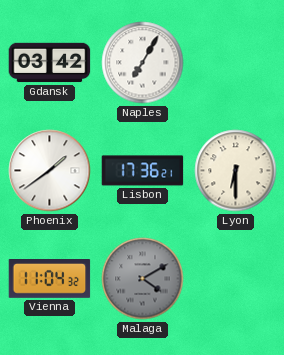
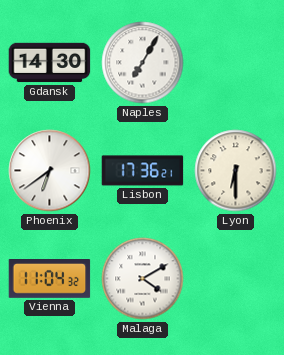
Gdansk: 03:42 -> 14:30 (50, 63)
Phoenix: 1:39 -> 6:39 (50, 171)
Malaga dial: grey -> white (143, 279)
